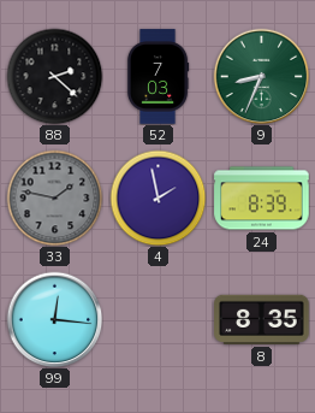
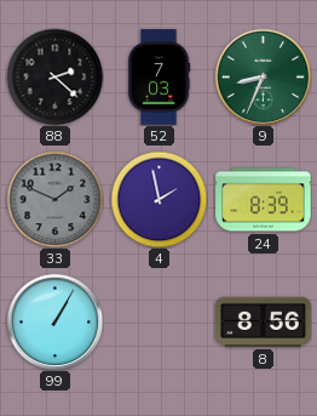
33: 1:47 -> 1:49 (54, 199)
99: 12:16 -> 1:05 (54, 321)
8: 8:35 -> 8:56 (264, 321)
